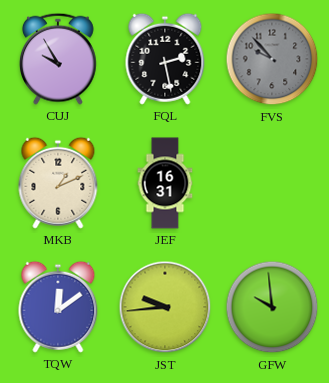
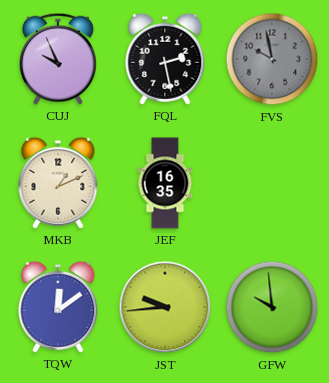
CUJ: 9:55 -> 9:56 (59, 59)
FVS: 9:53 -> 9:58 (272, 59)
JEF: 16:31 -> 16:35 (165, 183)
